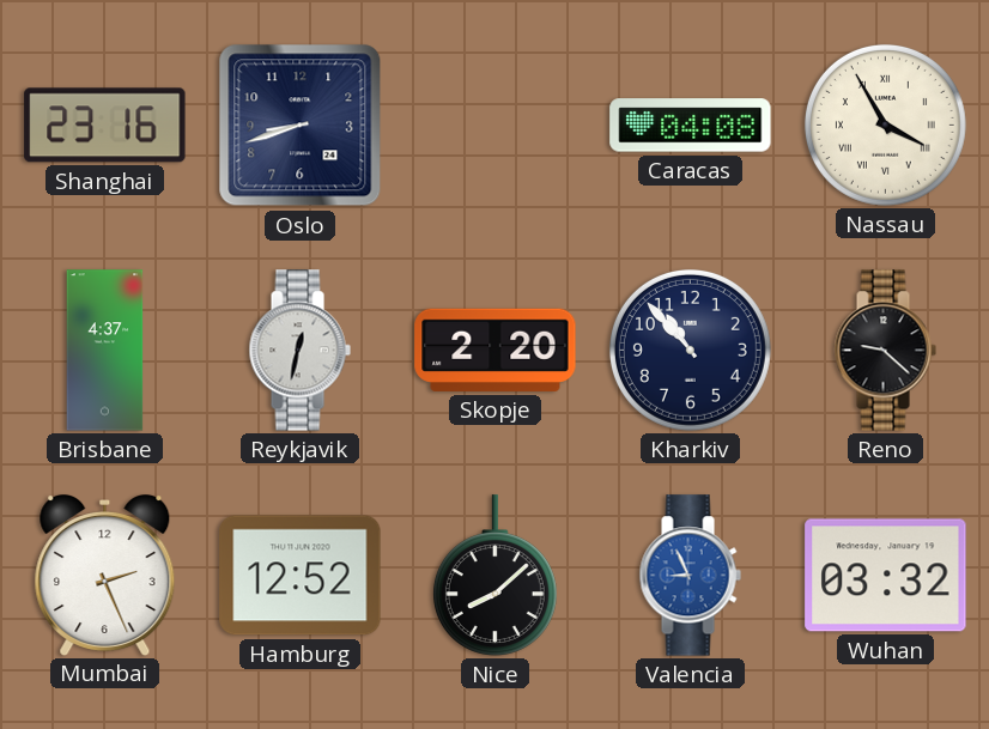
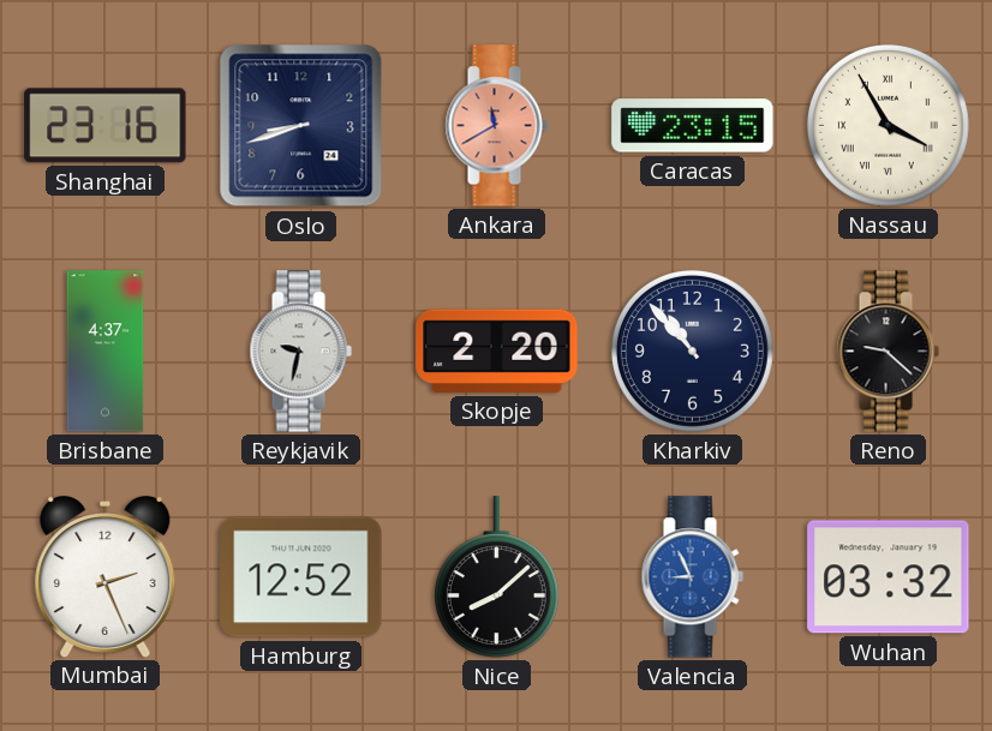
Ankara: none -> 11:40 (496, 126)
Caracas: 04:08 -> 23:15 (693, 126)
Reykjavik: 12:32 -> 9:32 (300, 352)
